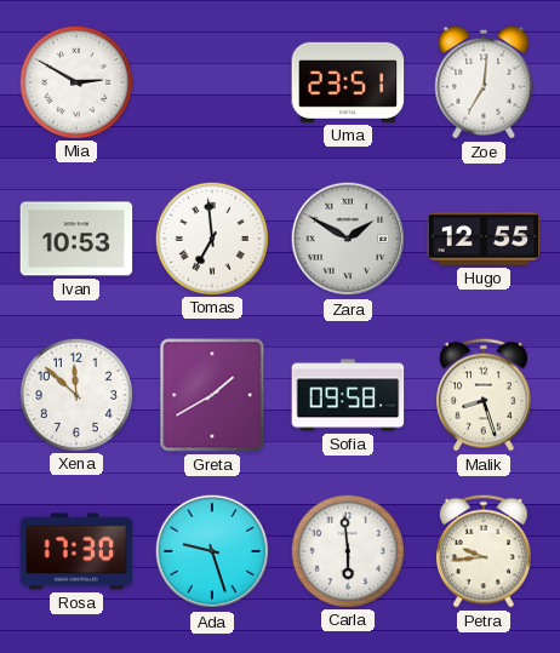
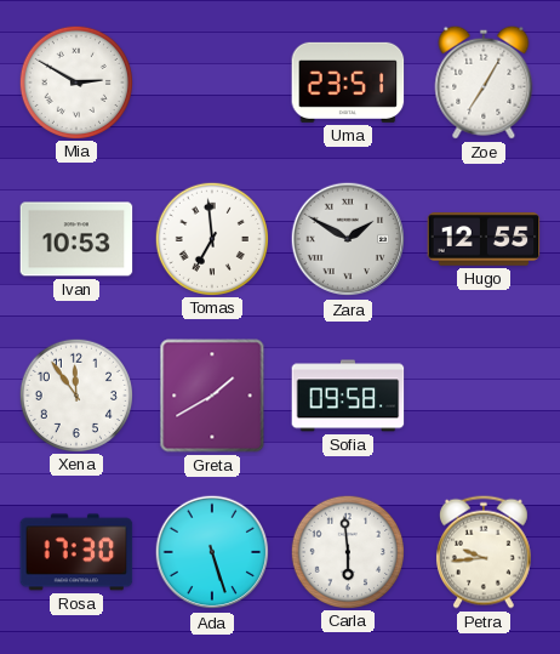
Zoe: 7:01 -> 7:05 (484, 83)
Xena: 11:52 -> 11:54 (75, 394)
Malik: 8:27 -> none (484, 395)
Ada: 9:27 -> 5:27 (212, 552)
